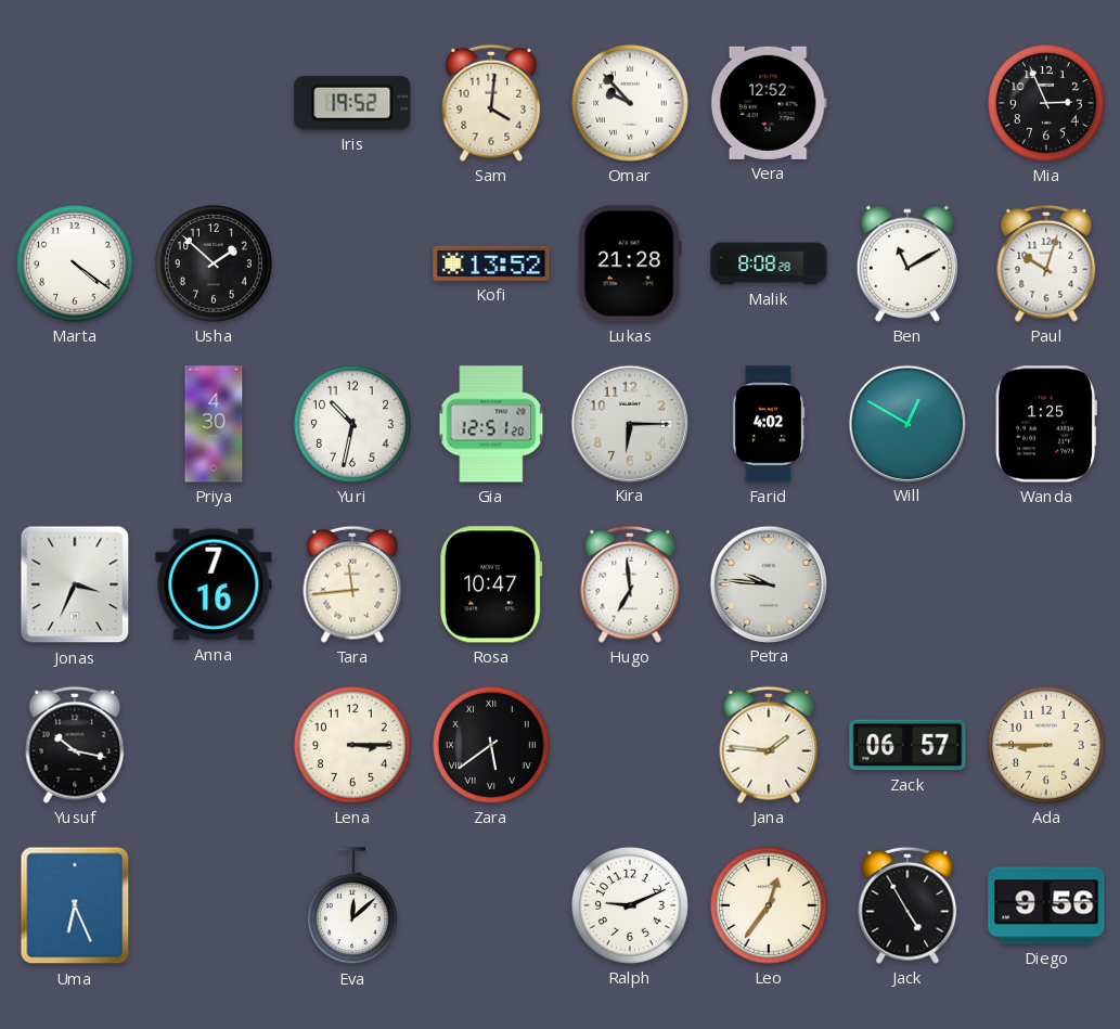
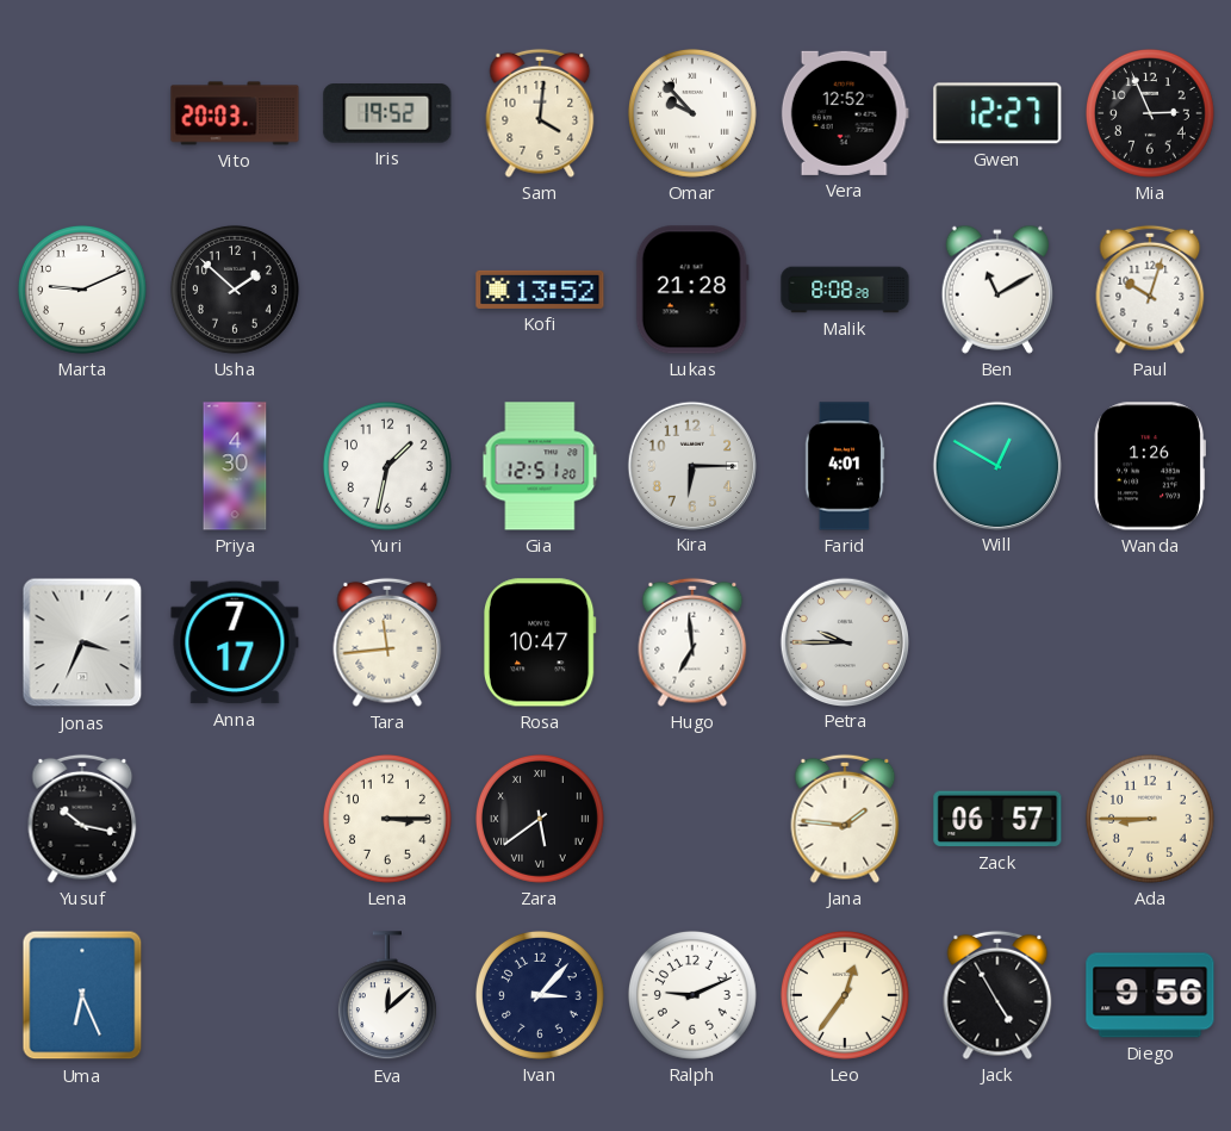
Vito: none -> 20:03 (235, 113)
Gwen: none -> 12:27 (997, 113)
Marta: 4:21 -> 9:11 (82, 290)
Yuri: 10:32 -> 1:32 (387, 466)
Farid: 4:02 -> 4:01 (845, 466)
Wanda: 1:25 -> 1:26 (1149, 466)
Anna: 7:16 -> 7:17 (235, 642)
Petra: 9:46 -> 9:45 (844, 641)
Ivan: none -> 3:07 (540, 995)
